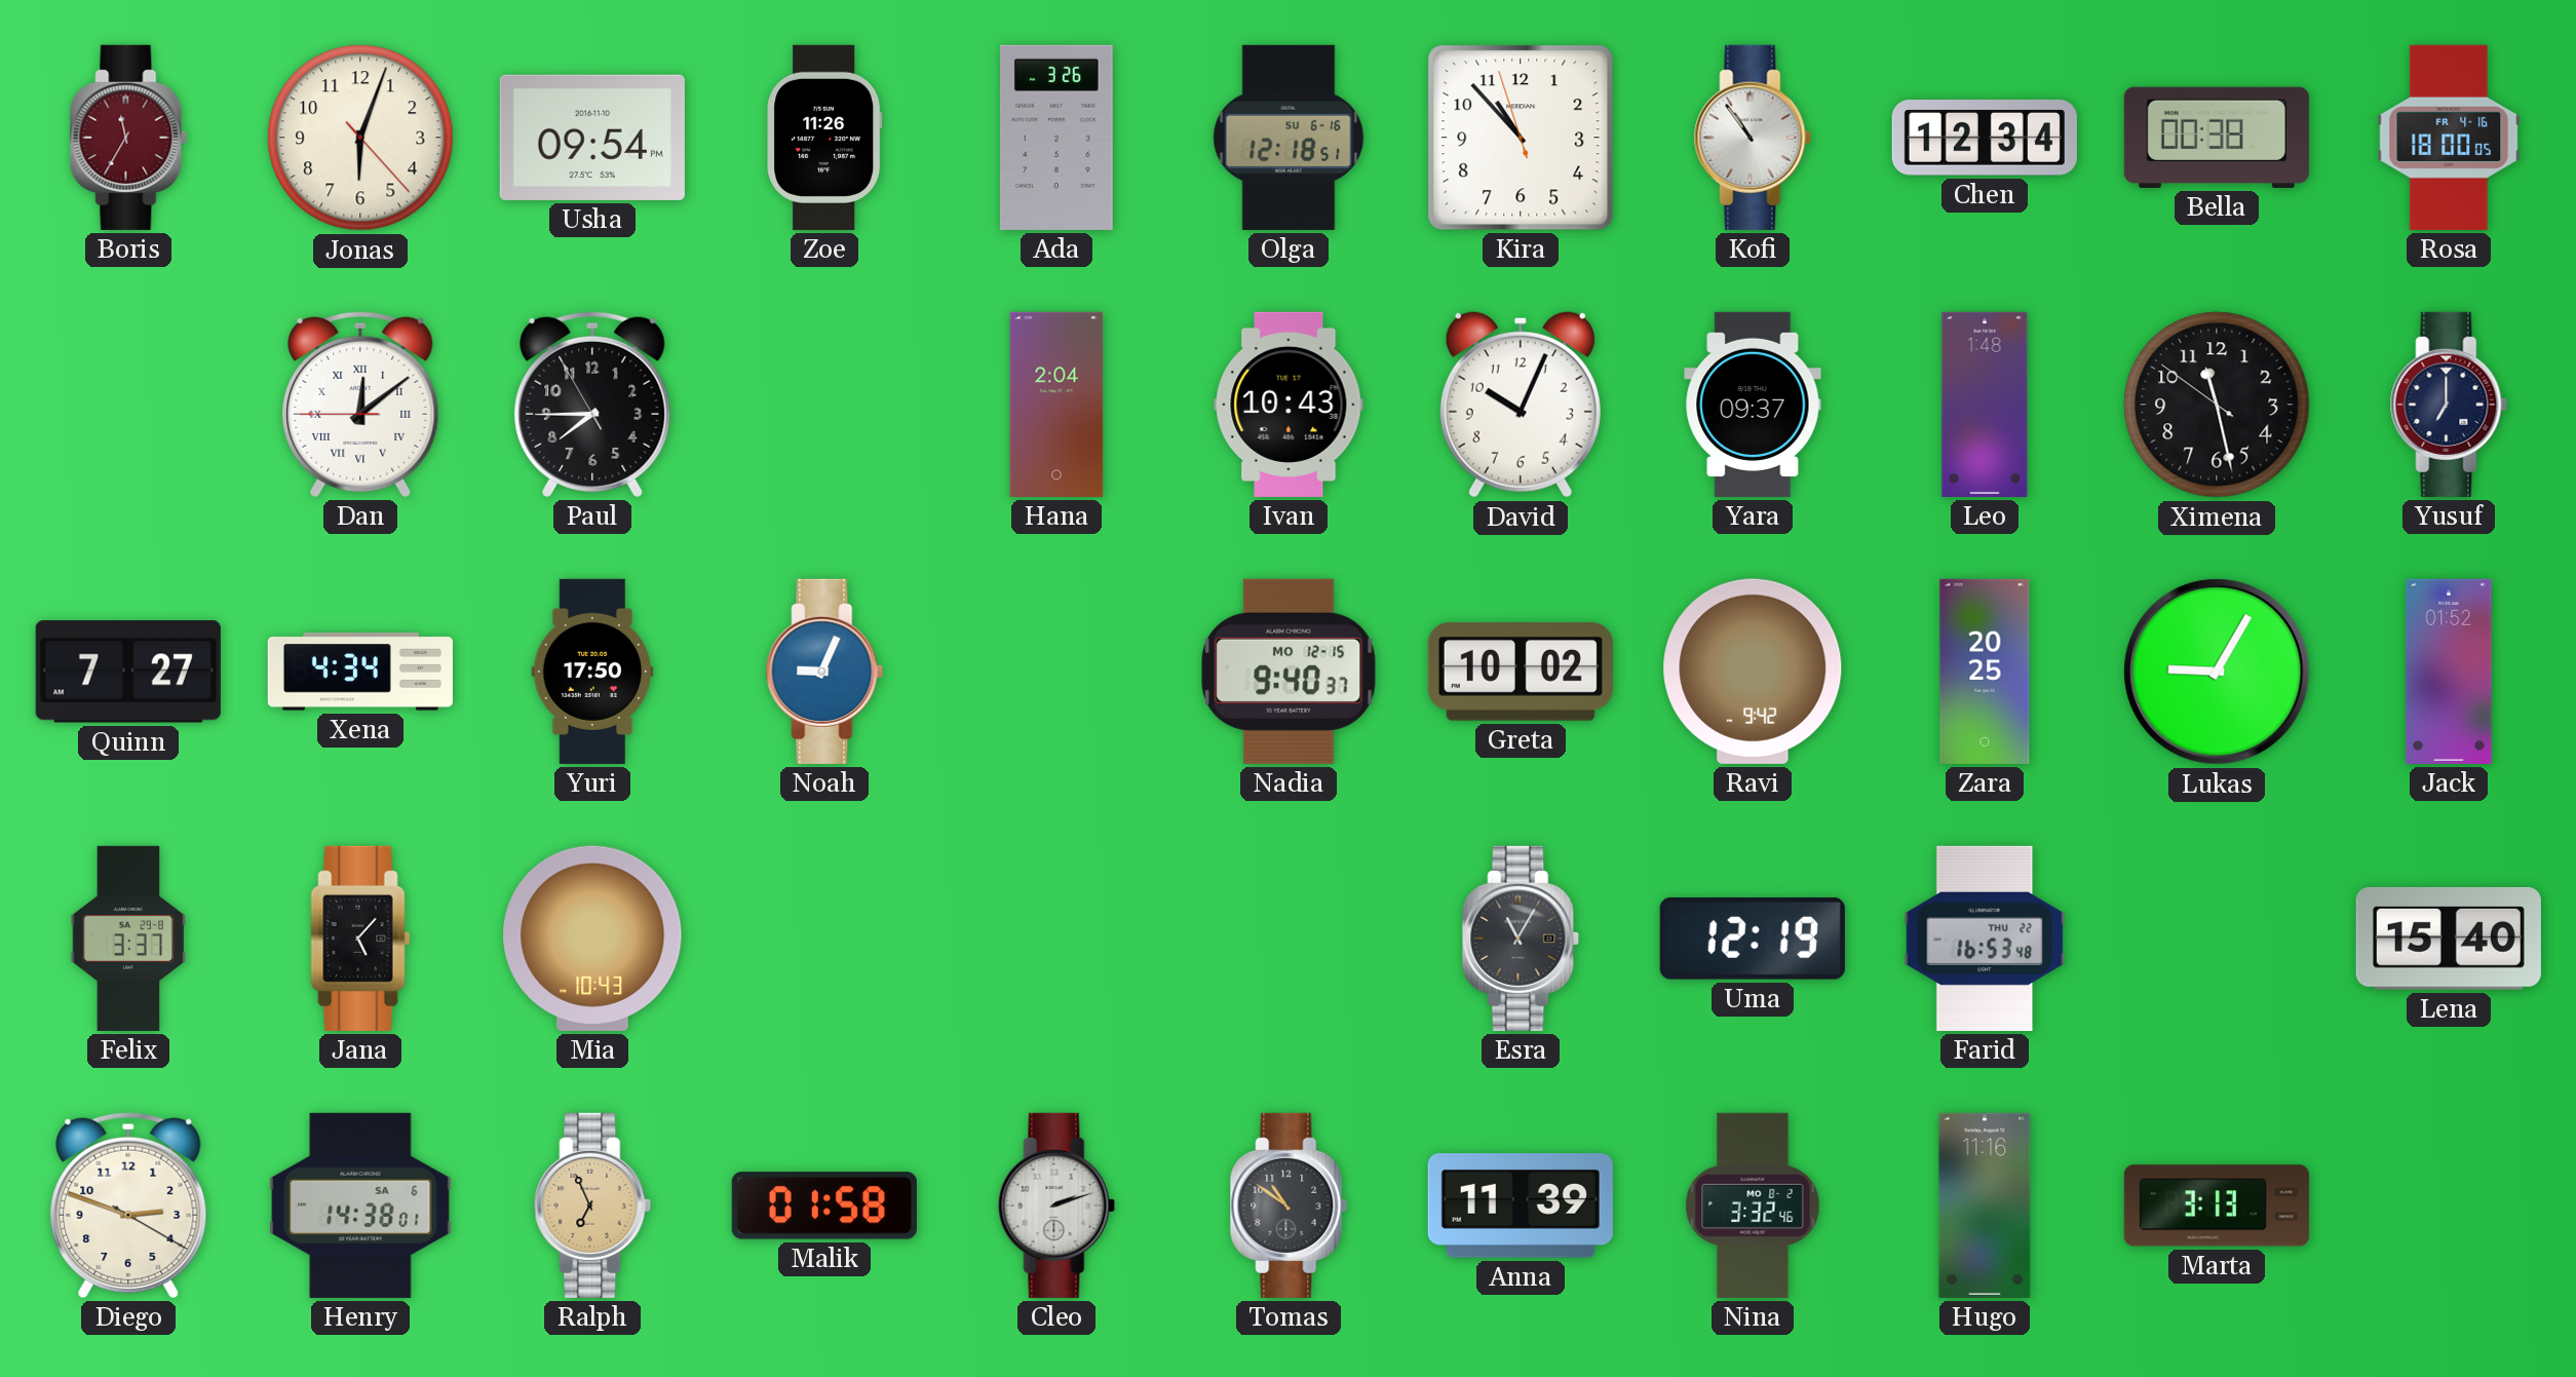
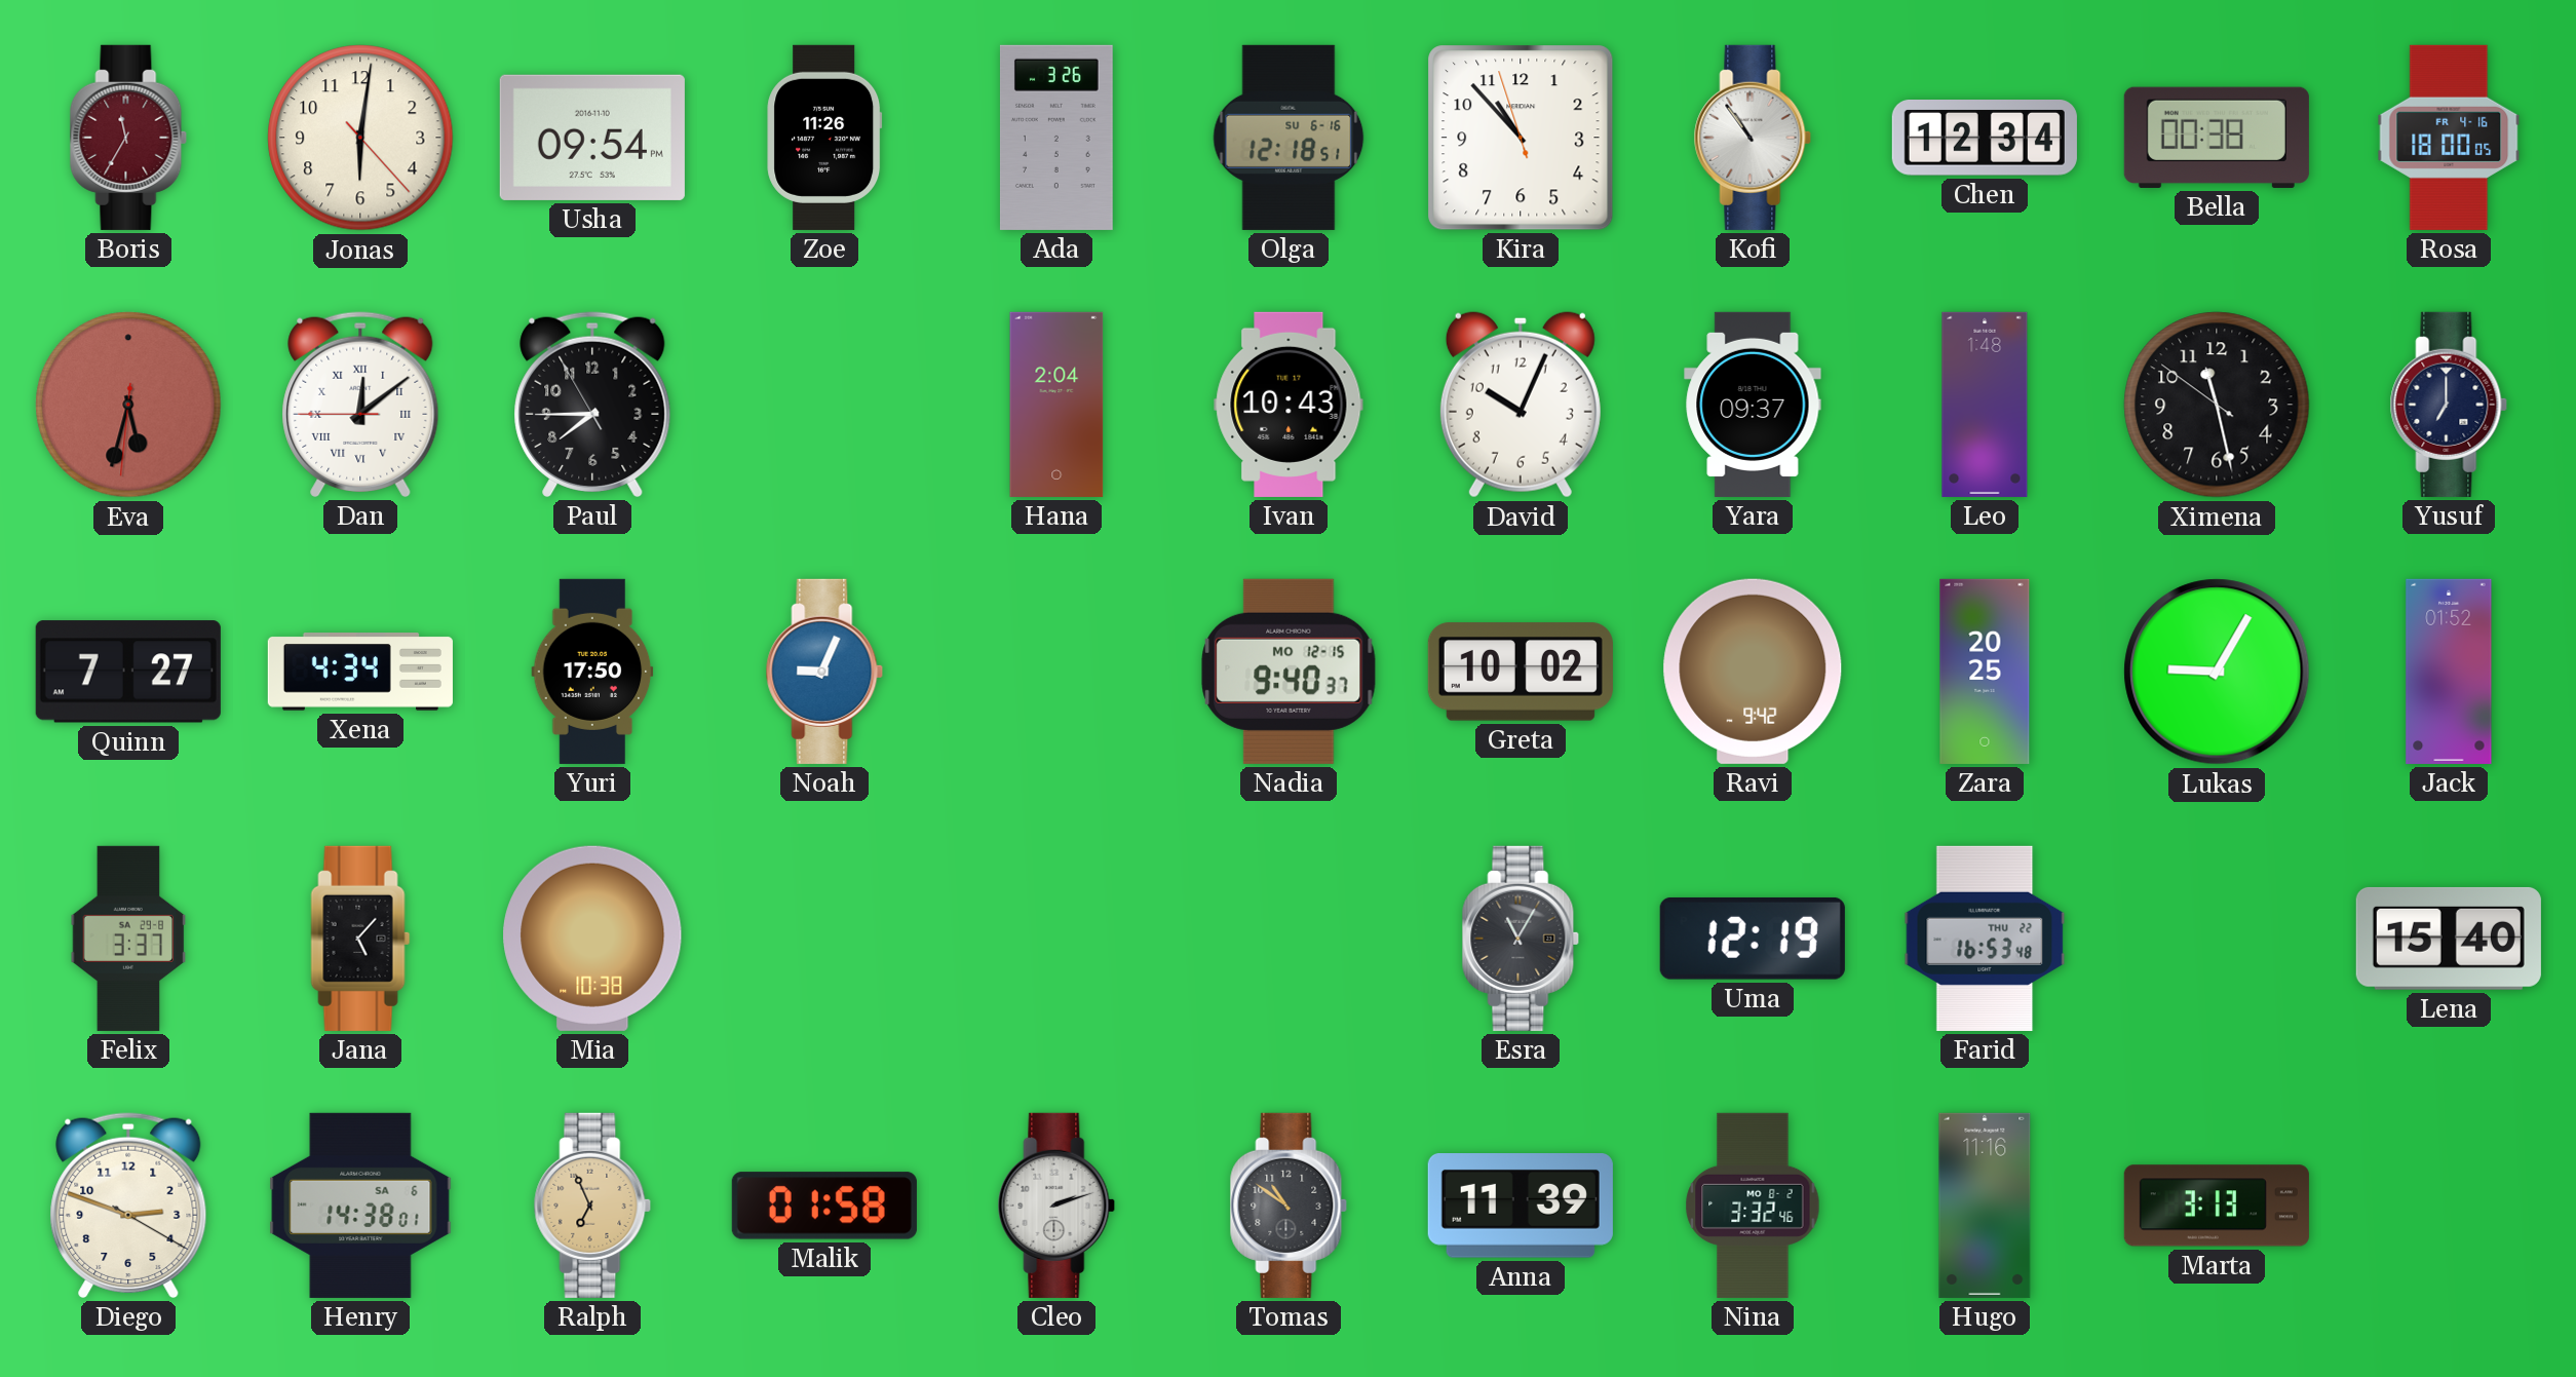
Jonas: 6:03 -> 6:01 (360, 138)
Eva: none -> 5:32 (128, 405)
Mia: 10:43 -> 10:38 (592, 939)
